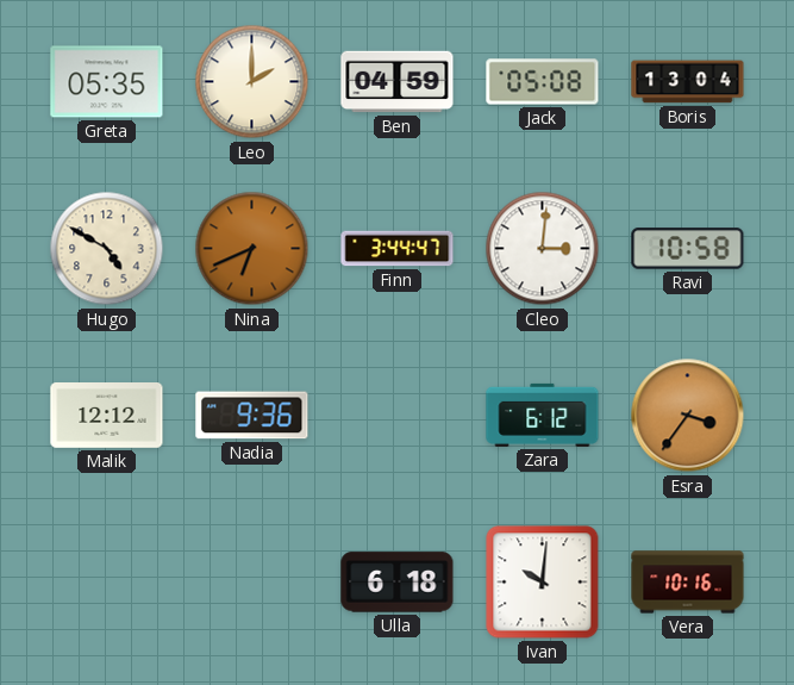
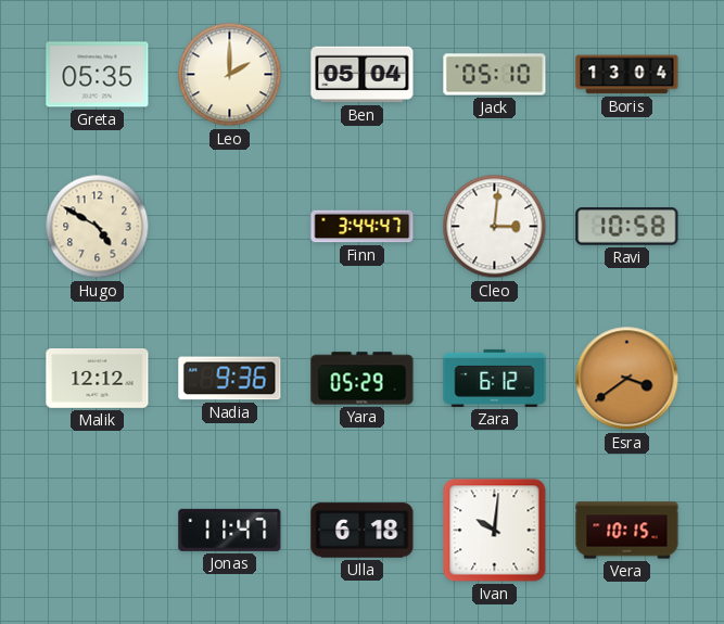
Ben: 04:59 -> 05:04 (363, 75)
Jack: 05:08 -> 05:10 (495, 75)
Nina: 6:41 -> none (252, 249)
Yara: none -> 05:29 (363, 379)
Esra: 3:36 -> 3:39 (627, 379)
Jonas: none -> 11:47 (230, 530)
Vera: 10:16 -> 10:15 (627, 531)
